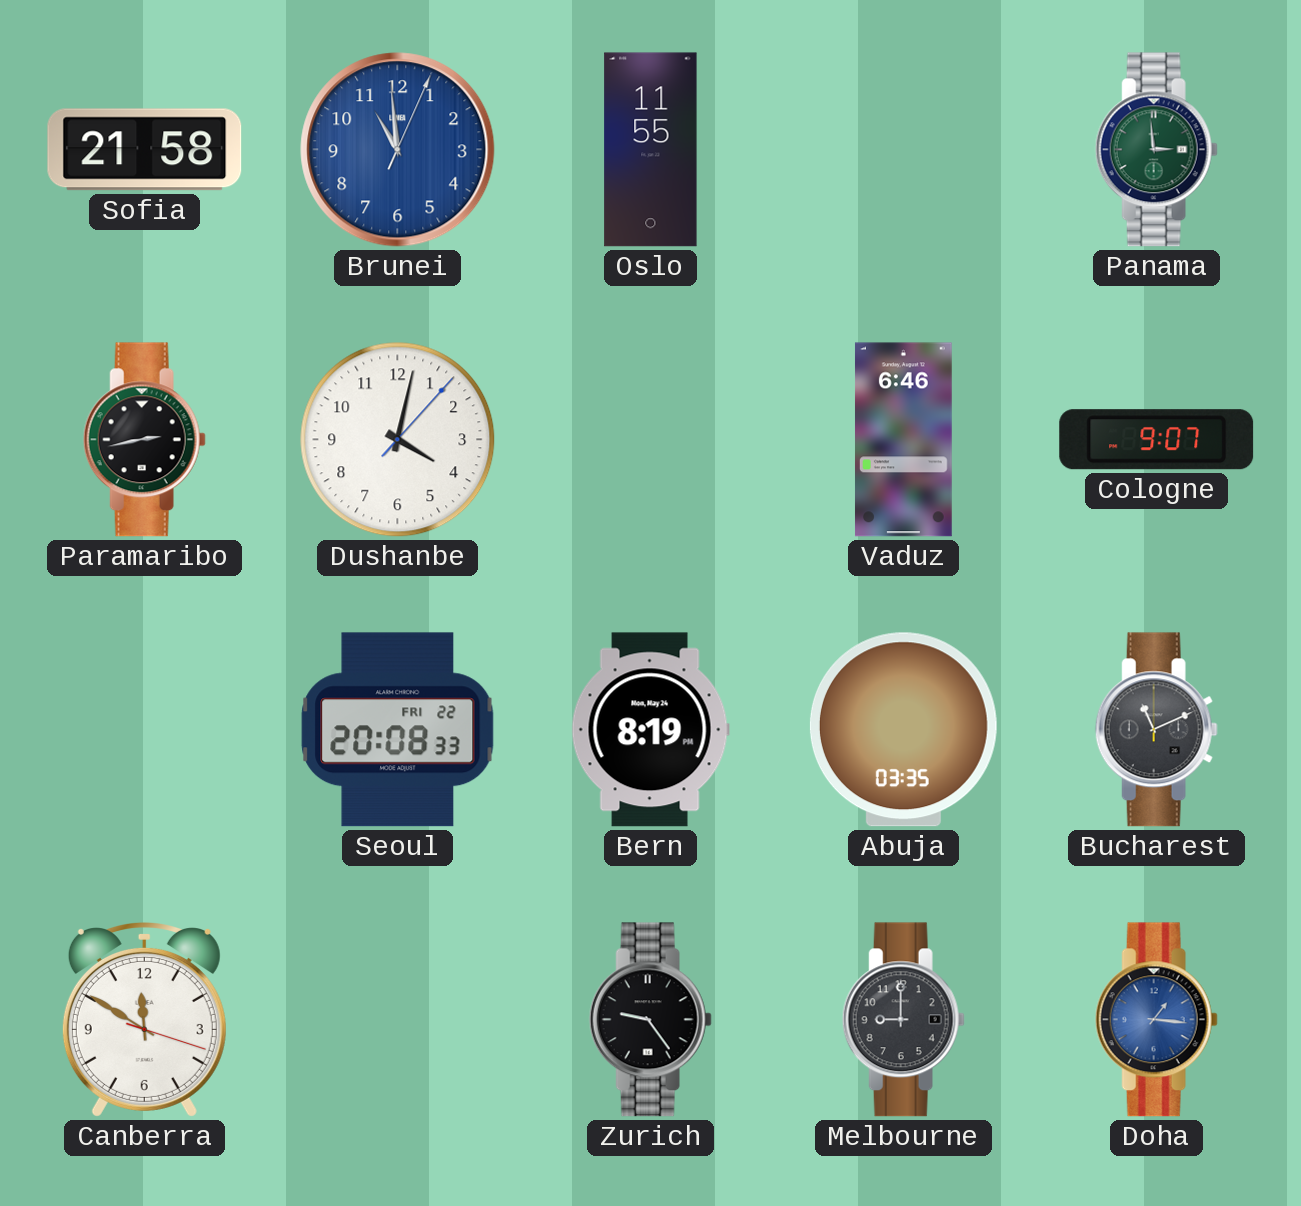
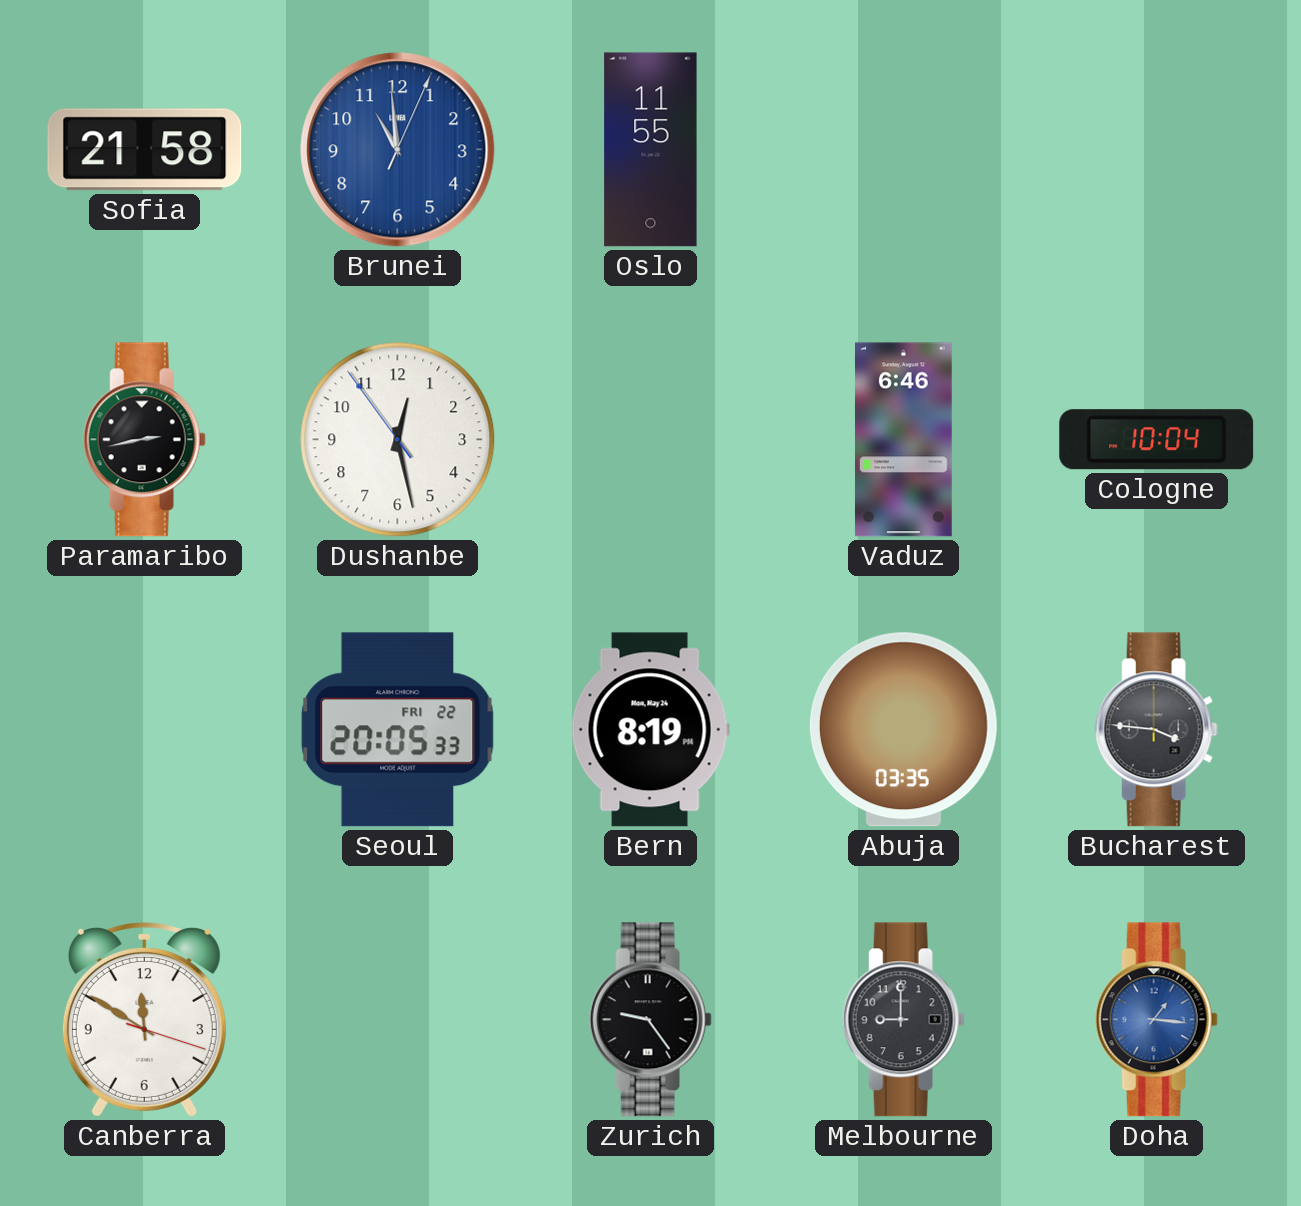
Panama: 2:59 -> none (1156, 150)
Dushanbe: 4:02 -> 12:27 (398, 440)
Cologne: 9:07 -> 10:04 (1157, 440)
Seoul: 20:08 -> 20:05 (398, 730)
Bucharest: 11:11 -> 3:46 (1156, 730)
